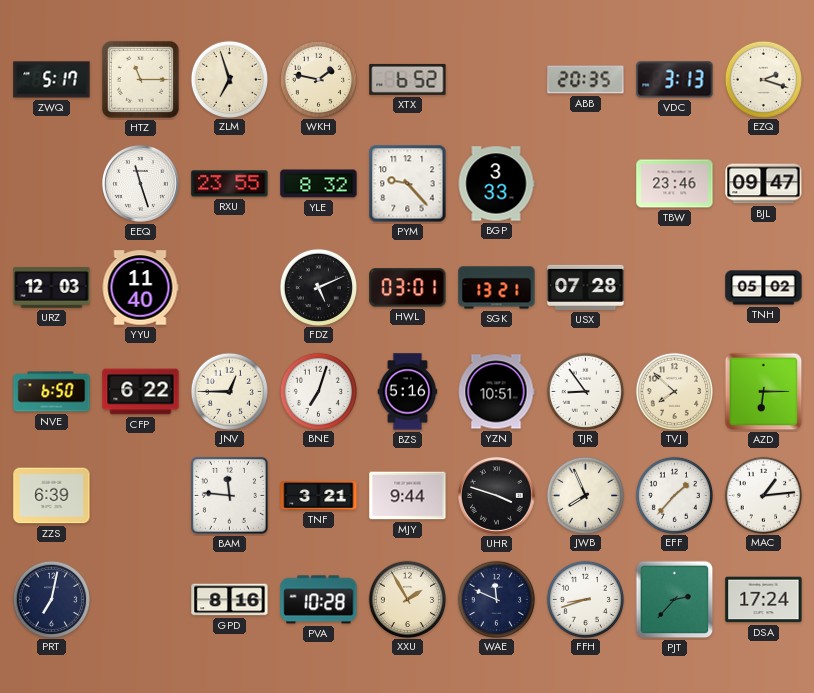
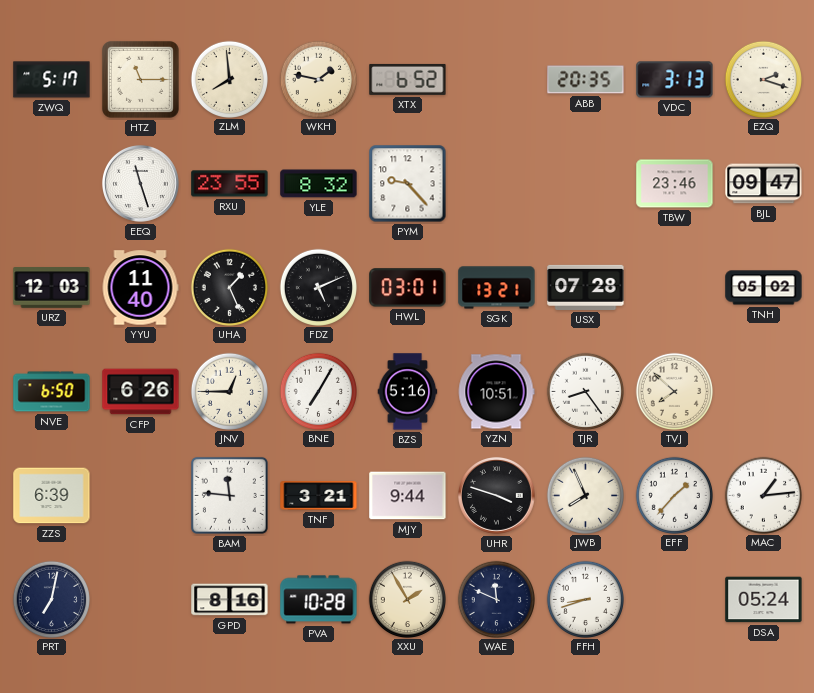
ZLM: 6:57 -> 7:59 (229, 79)
BGP: 3:33 -> none (496, 184)
UHA: none -> 1:26 (229, 287)
CFP: 6:22 -> 6:26 (141, 392)
BNE: 7:03 -> 7:05 (318, 391)
TJR: 8:54 -> 8:24 (585, 391)
AZD: 6:15 -> none (764, 392)
PJT: 2:37 -> none (675, 600)
DSA: 17:24 -> 05:24 (764, 600)
